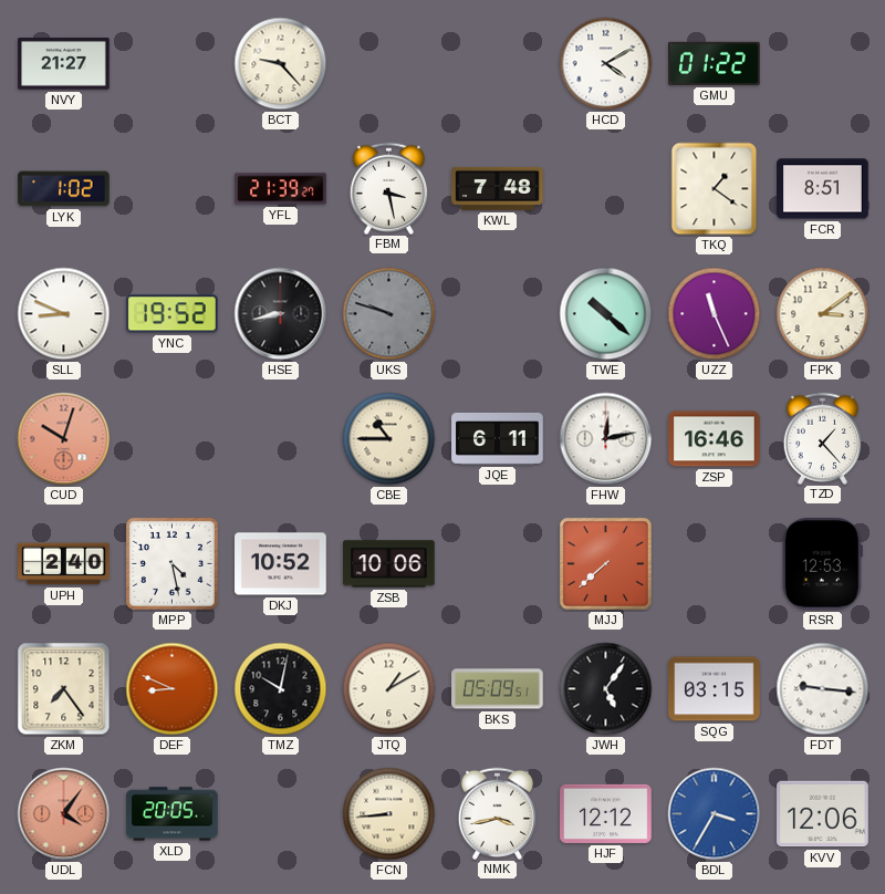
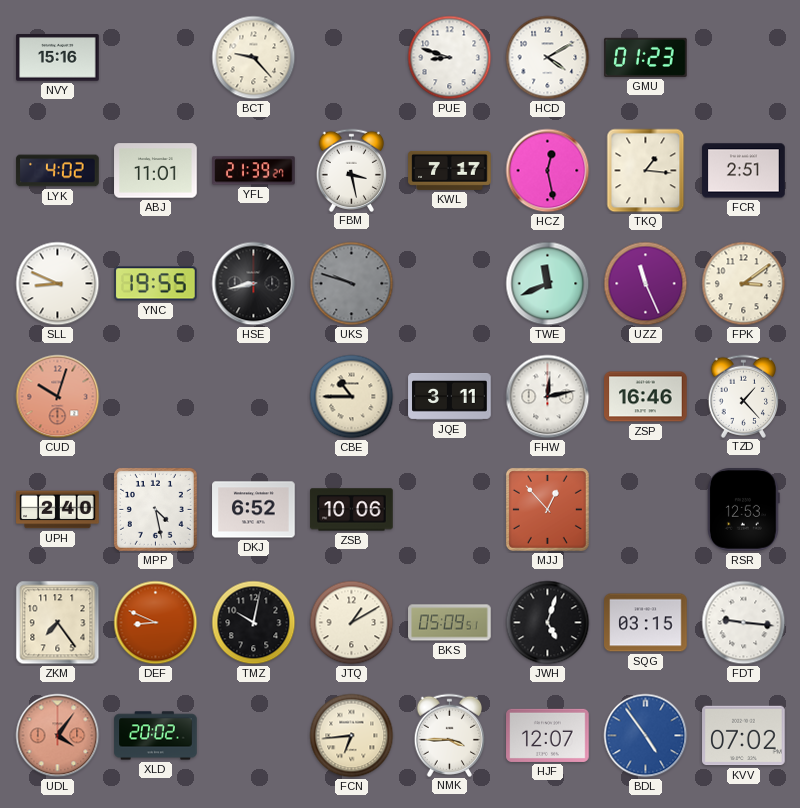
NVY: 21:27 -> 15:16 (58, 58)
PUE: none -> 8:48 (450, 58)
GMU: 01:22 -> 01:23 (646, 57)
LYK: 1:02 -> 4:02 (58, 171)
ABJ: none -> 11:01 (156, 171)
KWL: 7:48 -> 7:17 (450, 170)
HCZ: none -> 12:28 (548, 171)
TKQ: 1:21 -> 1:16 (646, 171)
FCR: 8:51 -> 2:51 (744, 171)
YNC: 19:52 -> 19:55 (156, 284)
TWE: 10:22 -> 11:41 (548, 284)
JQE: 6:11 -> 3:11 (450, 396)
DKJ: 10:52 -> 6:52 (254, 510)
MJJ: 7:38 -> 12:53 (547, 509)
JWH: 5:06 -> 5:03 (548, 623)
XLD: 20:05 -> 20:02 (156, 736)
FCN: 8:44 -> 6:44 (352, 736)
NMK: 3:43 -> 3:45 (450, 735)
HJF: 12:12 -> 12:07 (548, 735)
BDL: 3:35 -> 4:54 (646, 736)
KVV: 12:06 -> 07:02 (744, 736)
